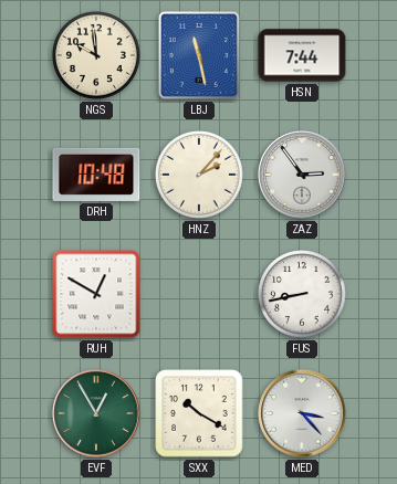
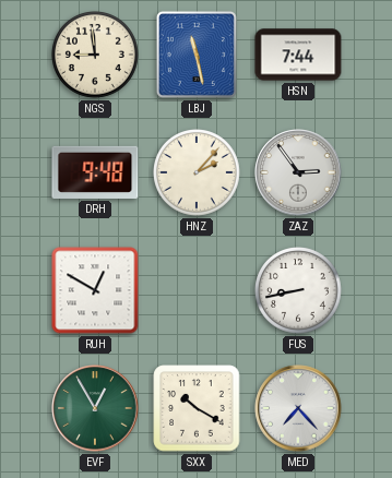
NGS: 9:59 -> 8:59 (96, 56)
DRH: 10:48 -> 9:48 (95, 172)
MED: 3:23 -> 7:23 (298, 408)
